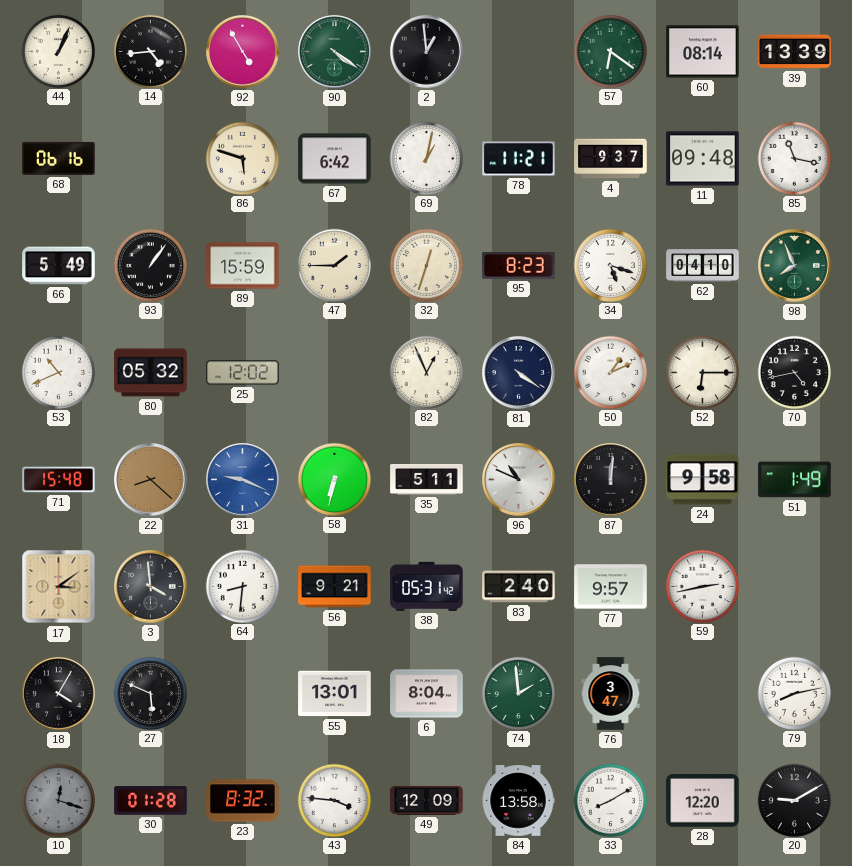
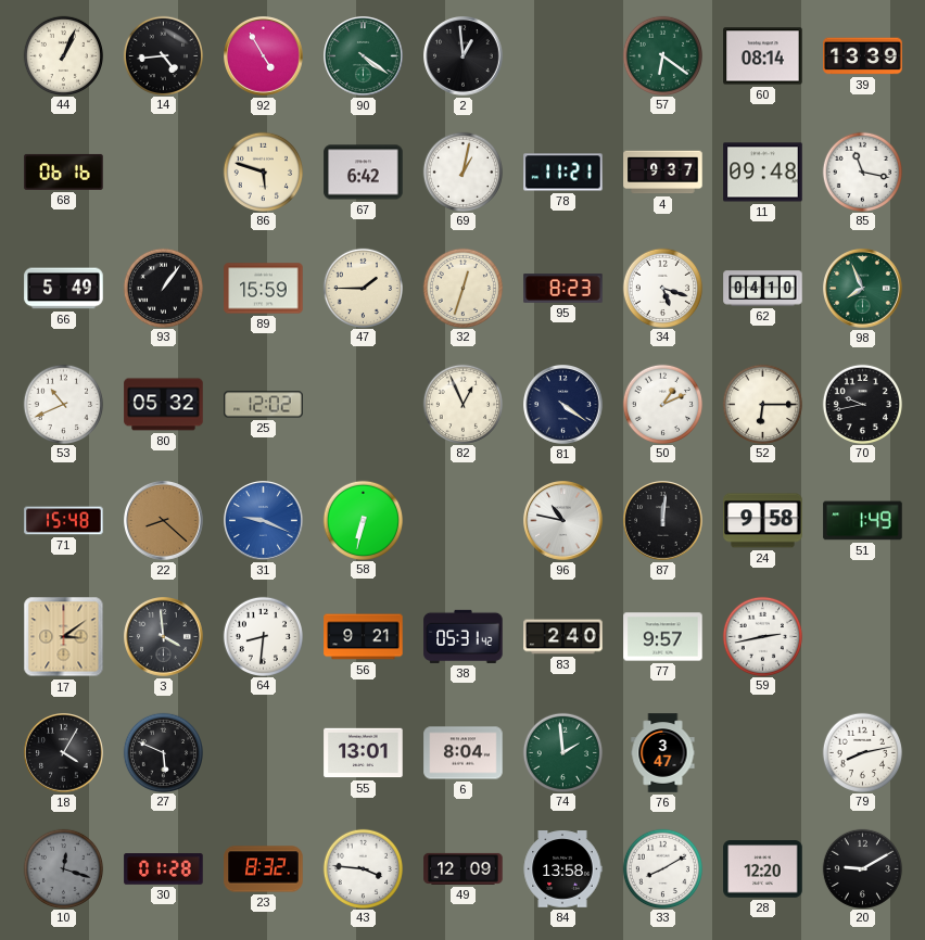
70: 4:43 -> 9:43 (862, 404)
35: 5:11 -> none (427, 479)
96: 10:49 -> 10:47 (563, 521)
